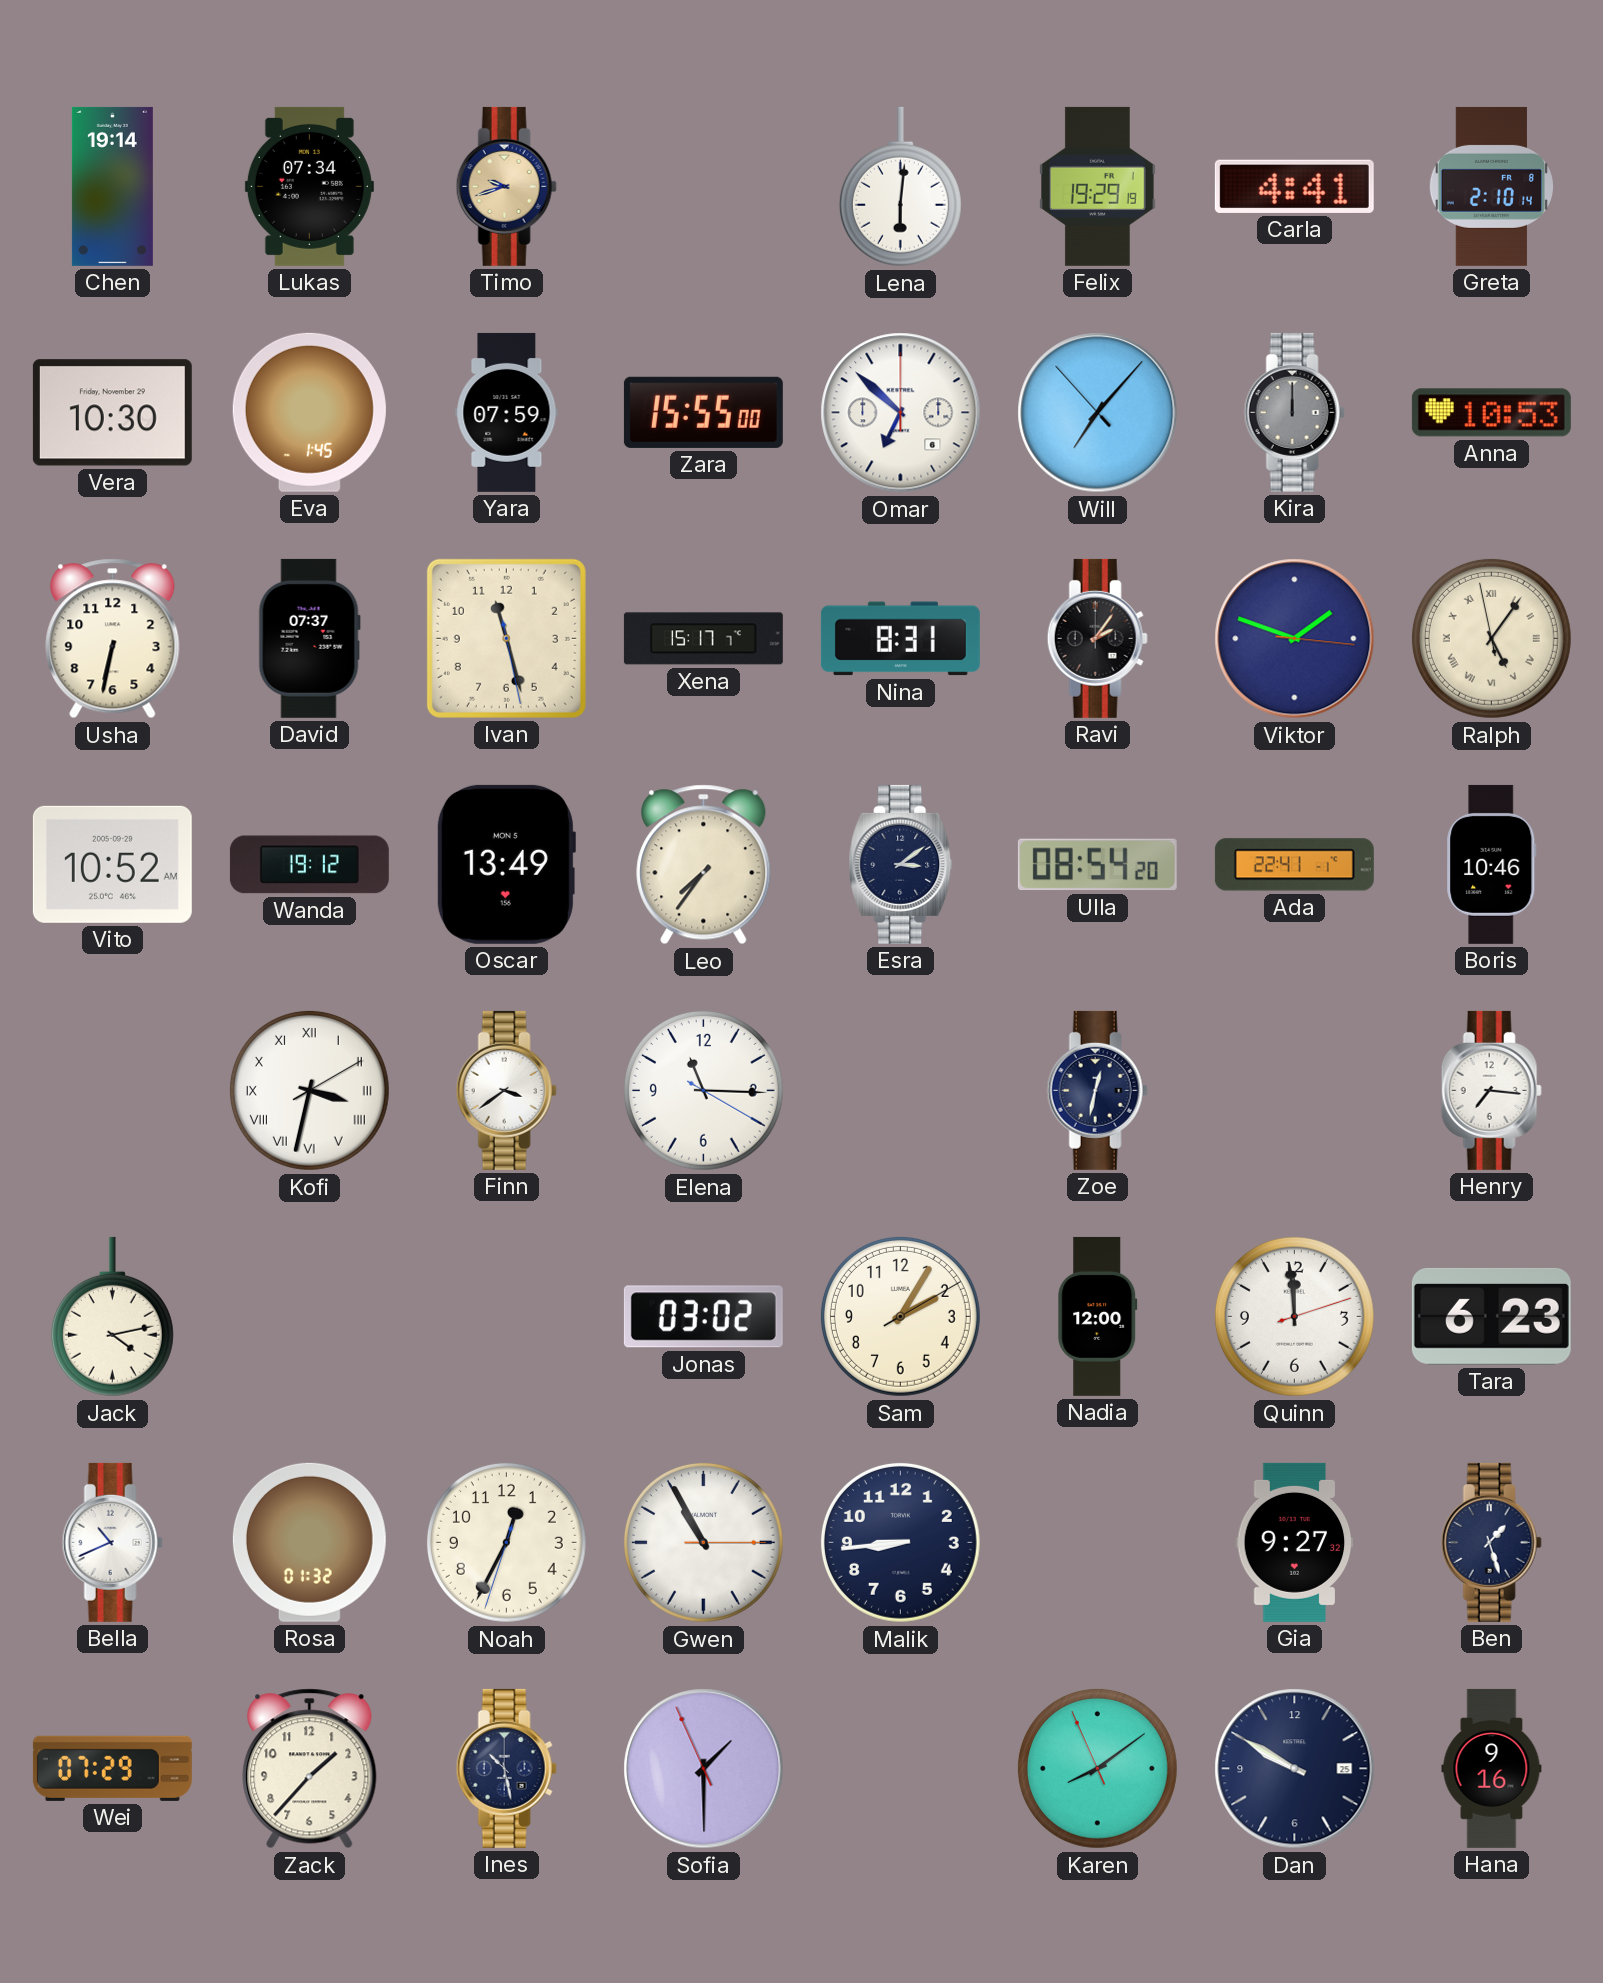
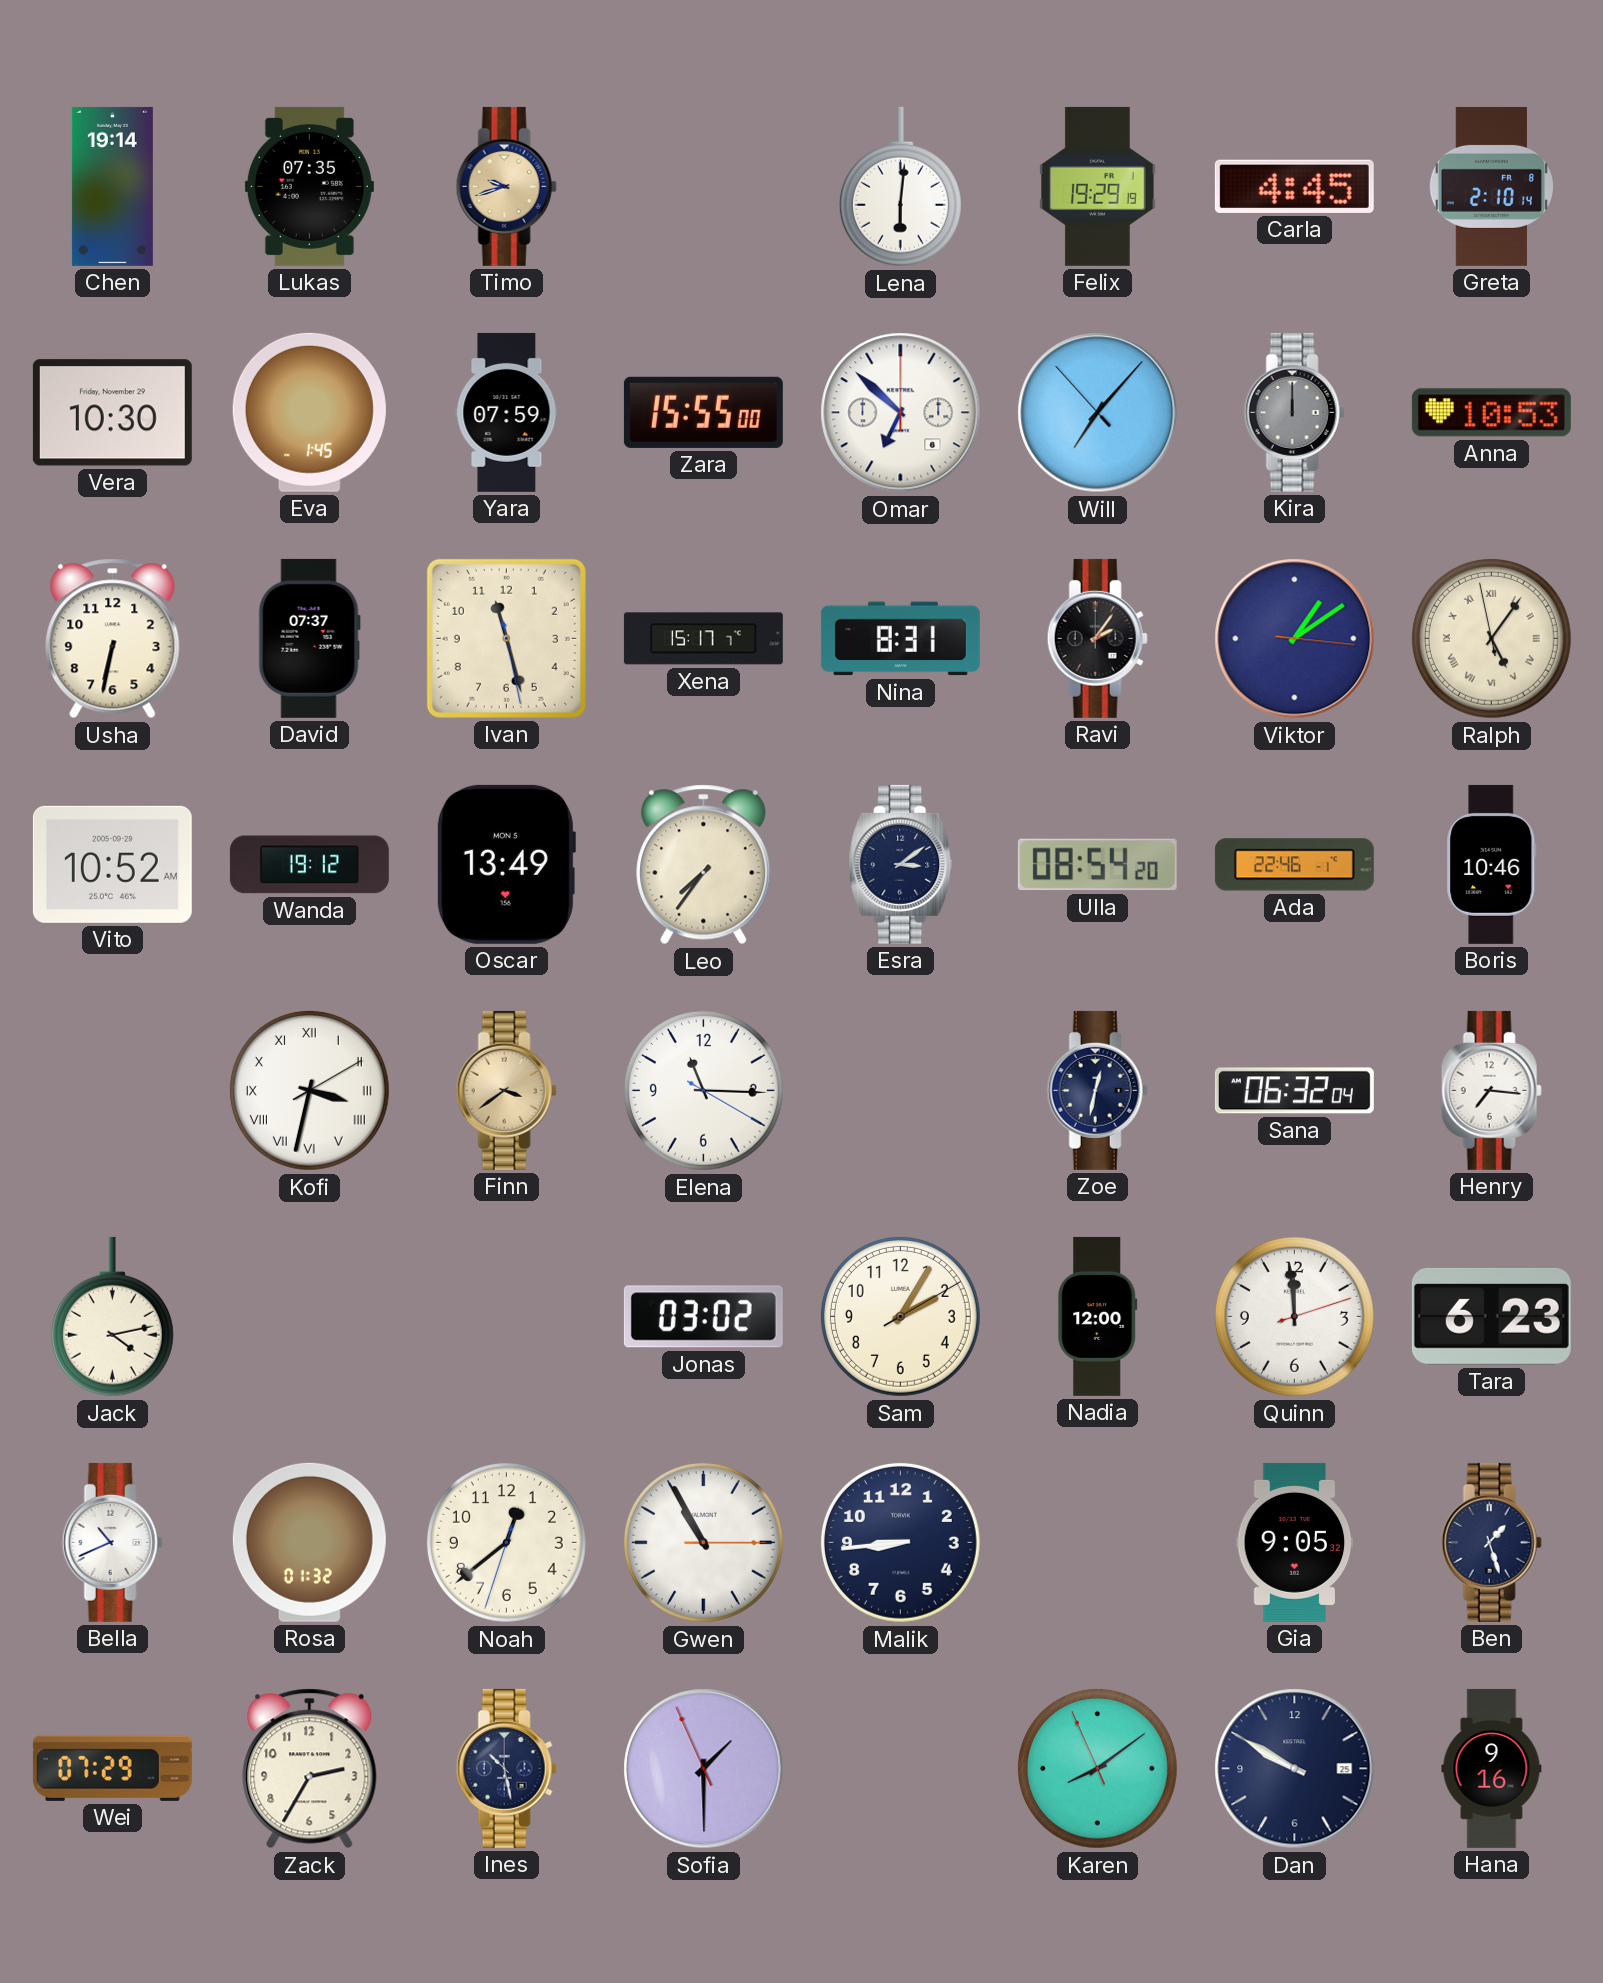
Lukas: 07:34 -> 07:35 (309, 186)
Carla: 4:41 -> 4:45 (1294, 186)
Viktor: 1:48 -> 1:09 (1295, 639)
Ada: 22:41 -> 22:46 (1294, 865)
Finn dial: white -> champagne (506, 1090)
Sana: none -> 06:32 (1294, 1091)
Noah: 12:34 -> 12:38 (506, 1542)
Gia: 9:27 -> 9:05 (1295, 1542)
Zack: 1:37 -> 2:35 (310, 1769)
